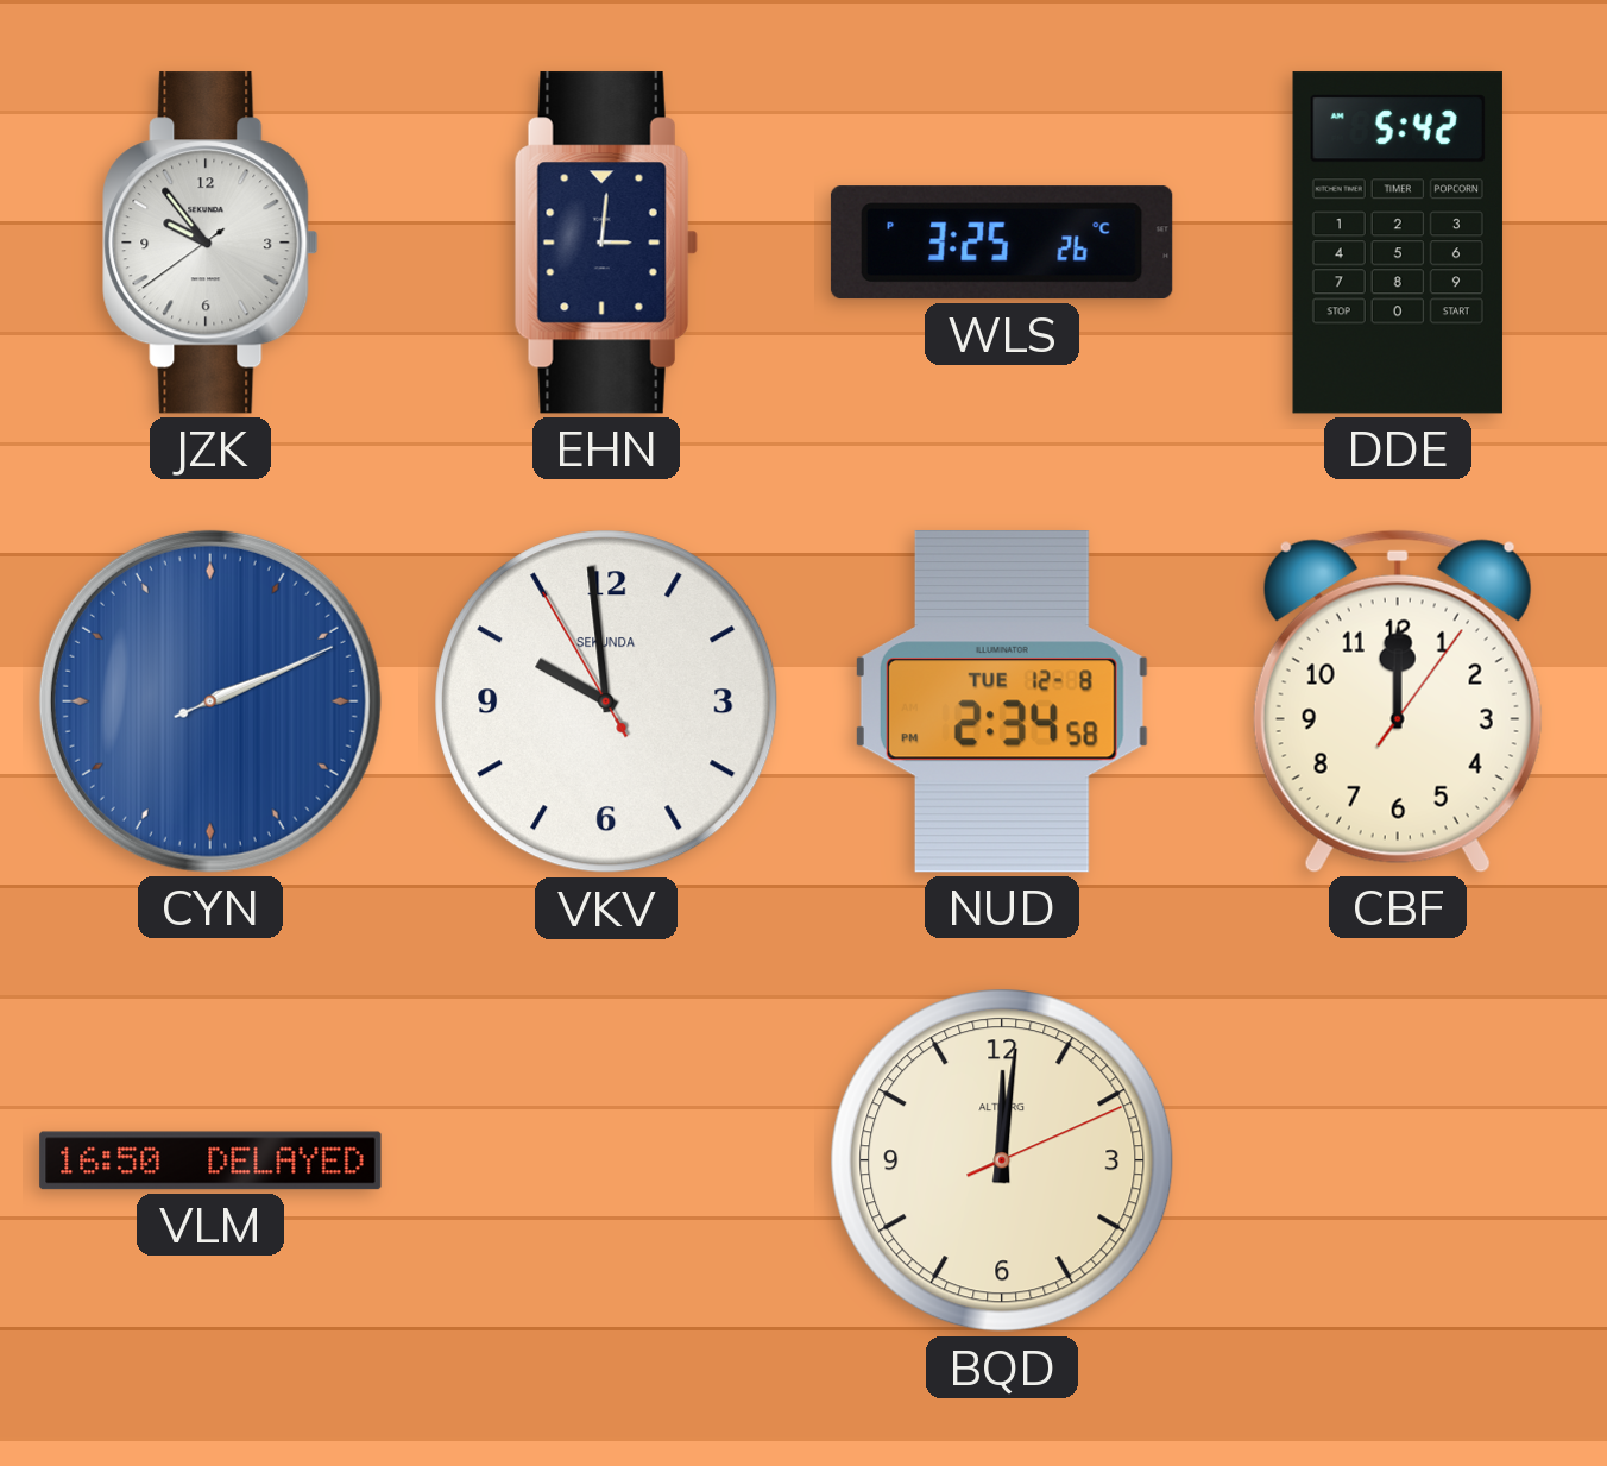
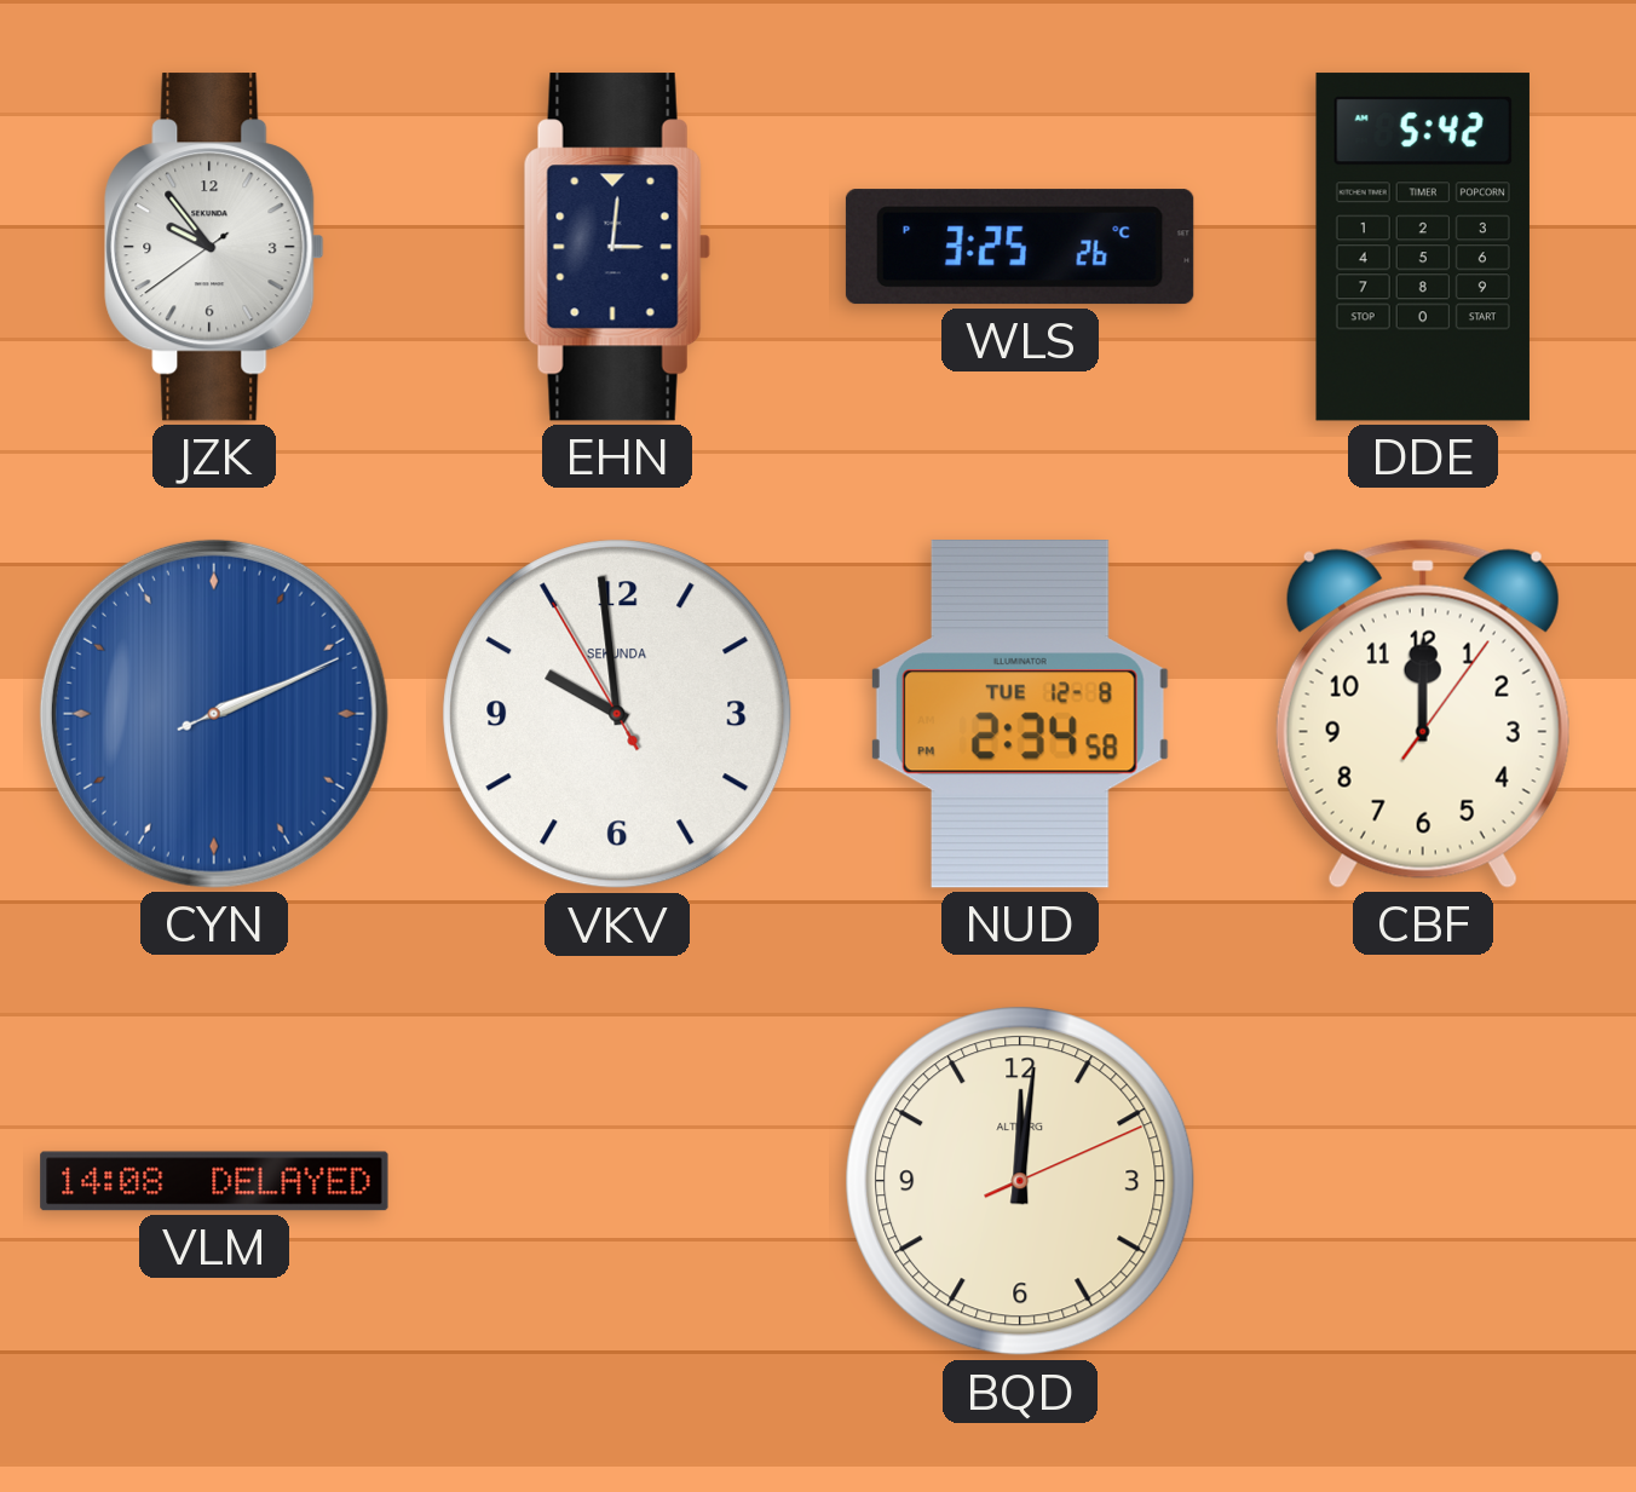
VLM: 16:50 -> 14:08 (214, 1181)
